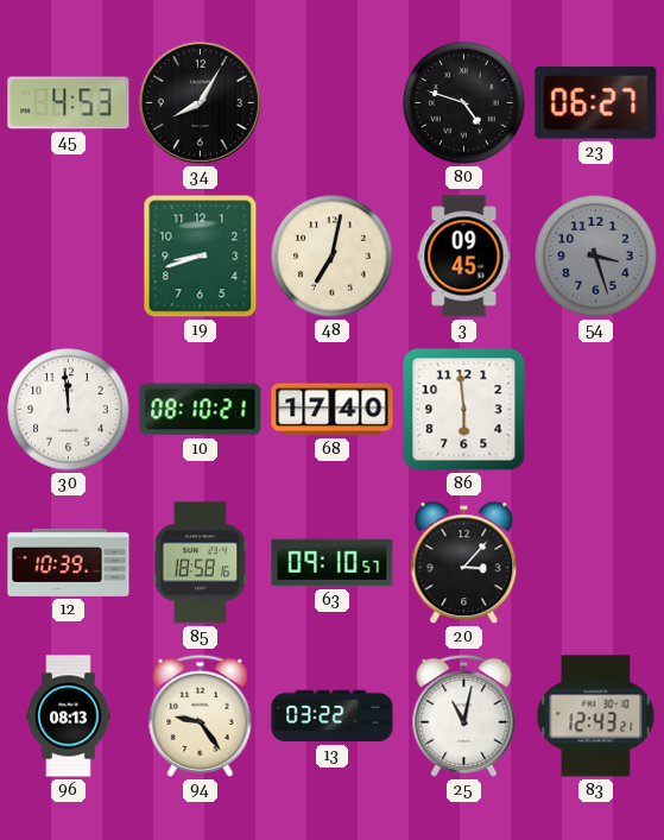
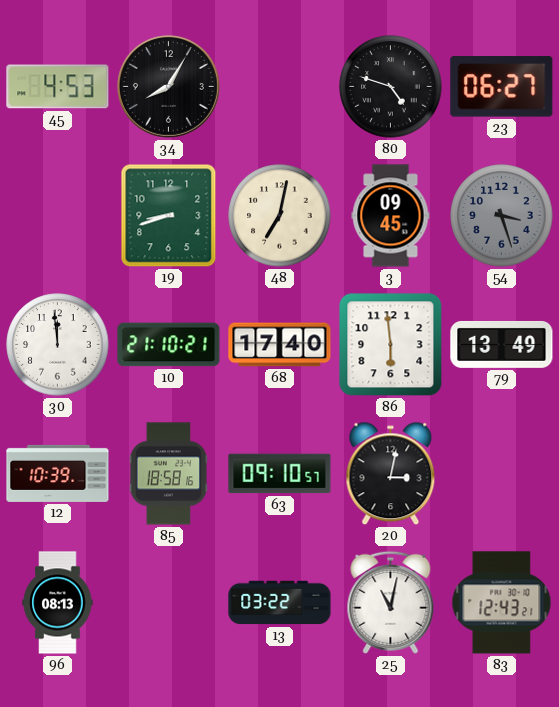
10: 08:10 -> 21:10 (169, 345)
79: none -> 13:49 (502, 344)
20: 3:07 -> 3:02 (391, 474)
94: 9:24 -> none (201, 715)
